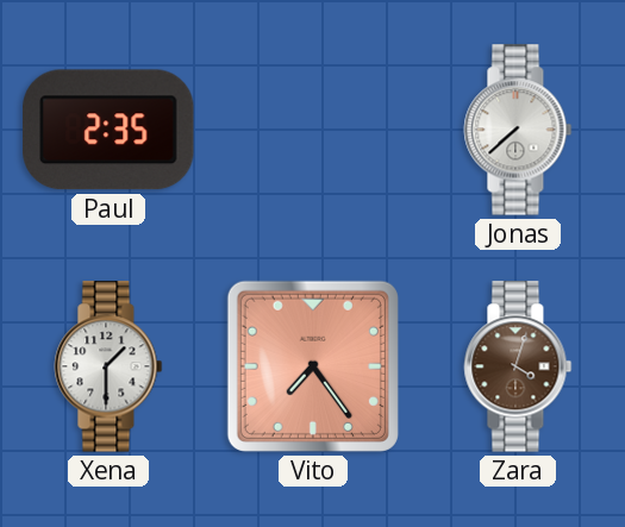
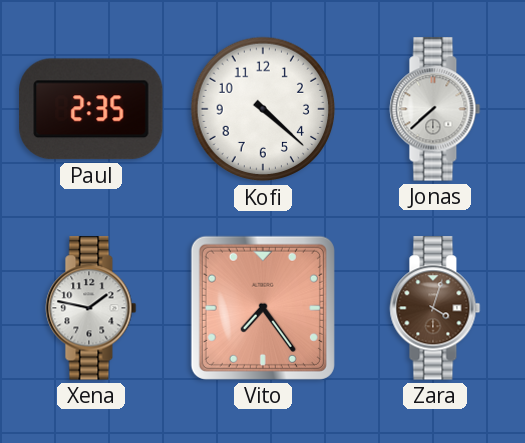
Kofi: none -> 4:22 (263, 109)
Xena: 1:30 -> 1:47 (91, 308)
